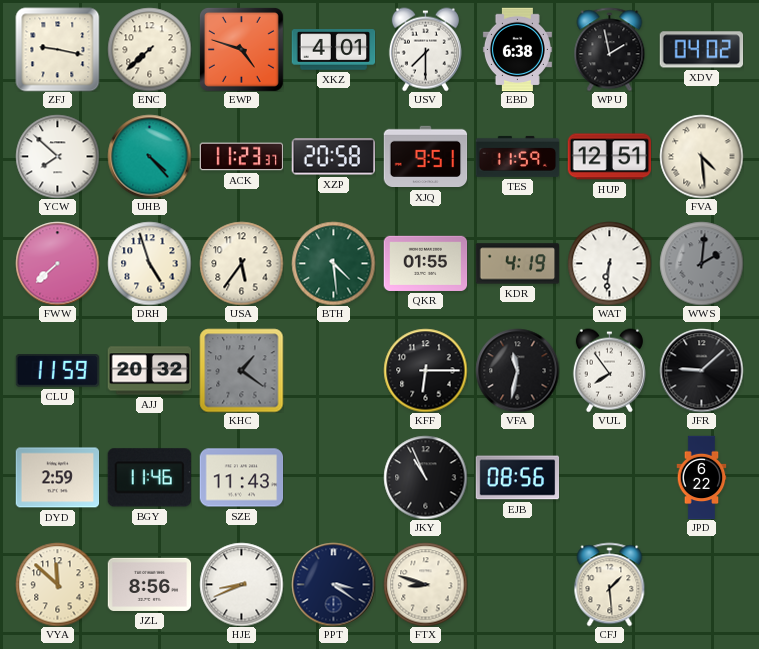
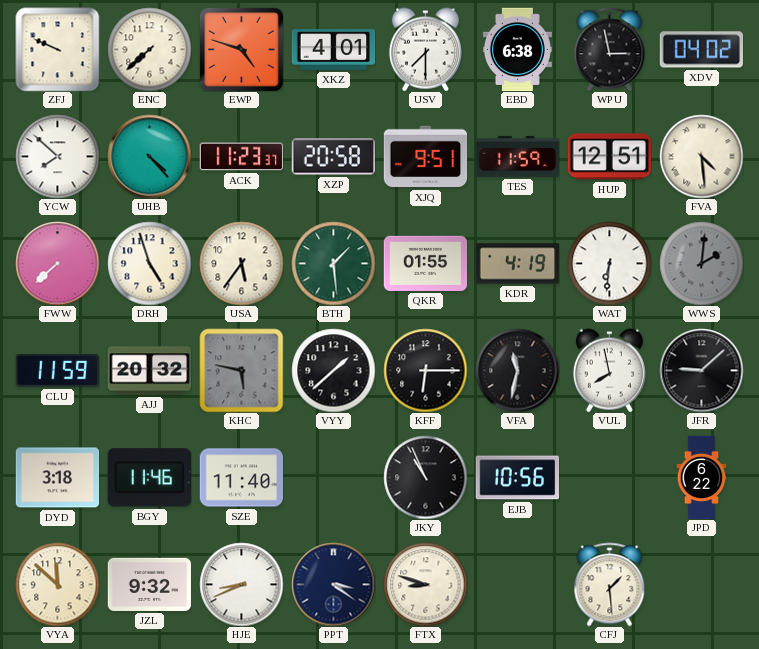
ZFJ: 9:17 -> 9:49 (57, 49)
WPU: 1:58 -> 2:58 (610, 49)
BTH: 4:29 -> 1:29 (333, 263)
KHC: 1:21 -> 5:47 (241, 370)
VYY: none -> 1:38 (333, 370)
VUL: 7:54 -> 7:58 (609, 370)
DYD: 2:59 -> 3:18 (57, 478)
SZE: 11:43 -> 11:40 (241, 478)
EJB: 08:56 -> 10:56 (517, 478)
JZL: 8:56 -> 9:32 (149, 584)
